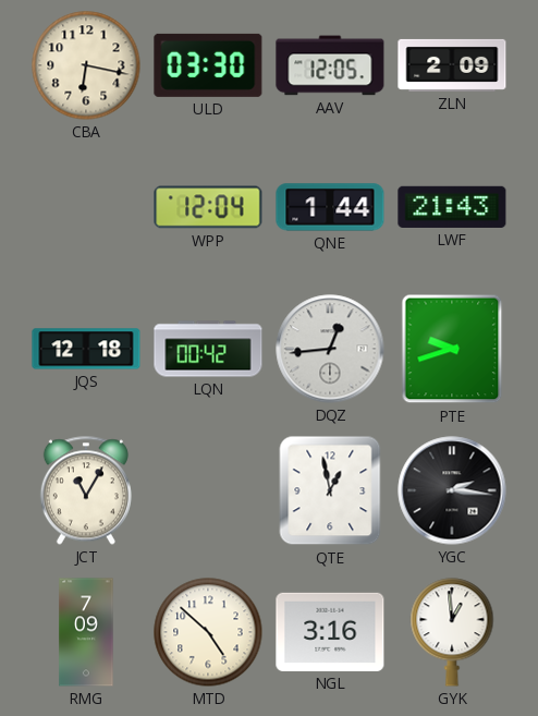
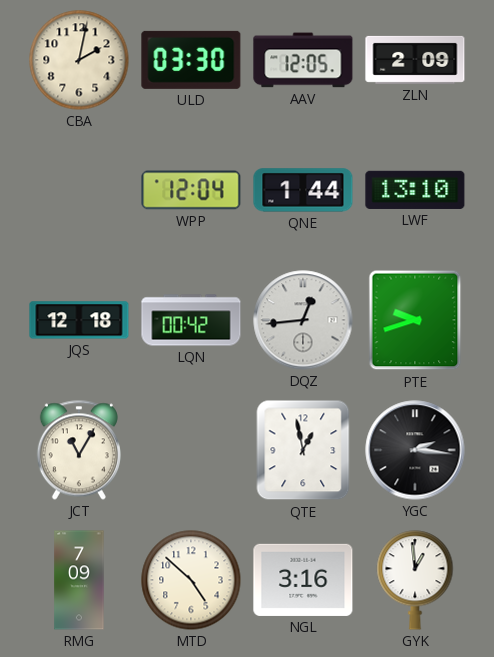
CBA: 6:17 -> 2:02 (79, 60)
LWF: 21:43 -> 13:10 (415, 190)
